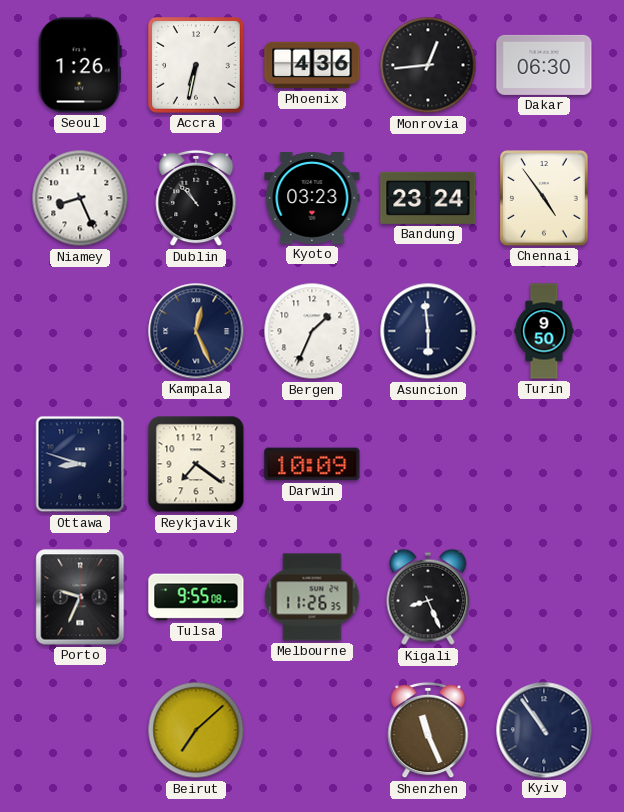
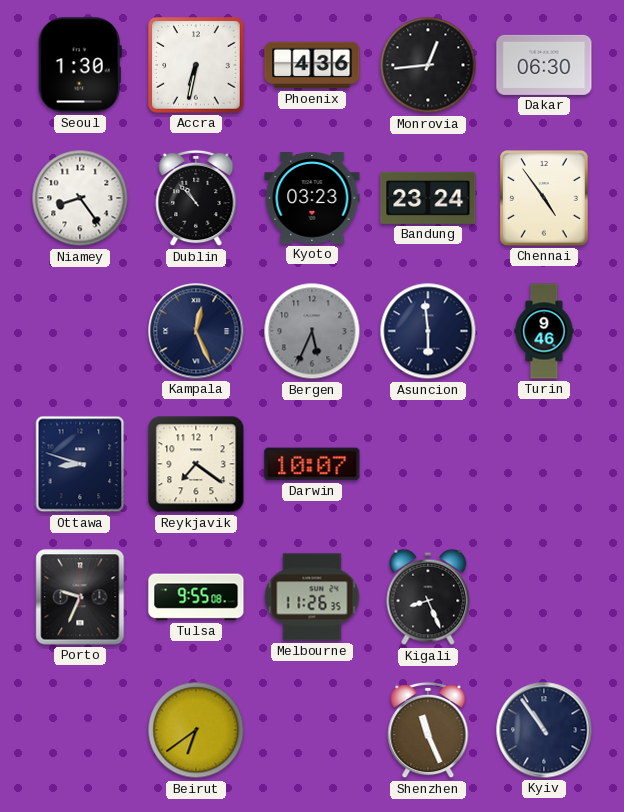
Seoul: 1:26 -> 1:30 (80, 65)
Niamey: 8:26 -> 8:24 (80, 198)
Bergen: 1:34 -> 5:34 (312, 331)
Bergen dial: white -> grey (312, 331)
Turin: 9:50 -> 9:46 (544, 331)
Darwin: 10:09 -> 10:07 (312, 464)
Beirut: 7:08 -> 6:39 (196, 730)
